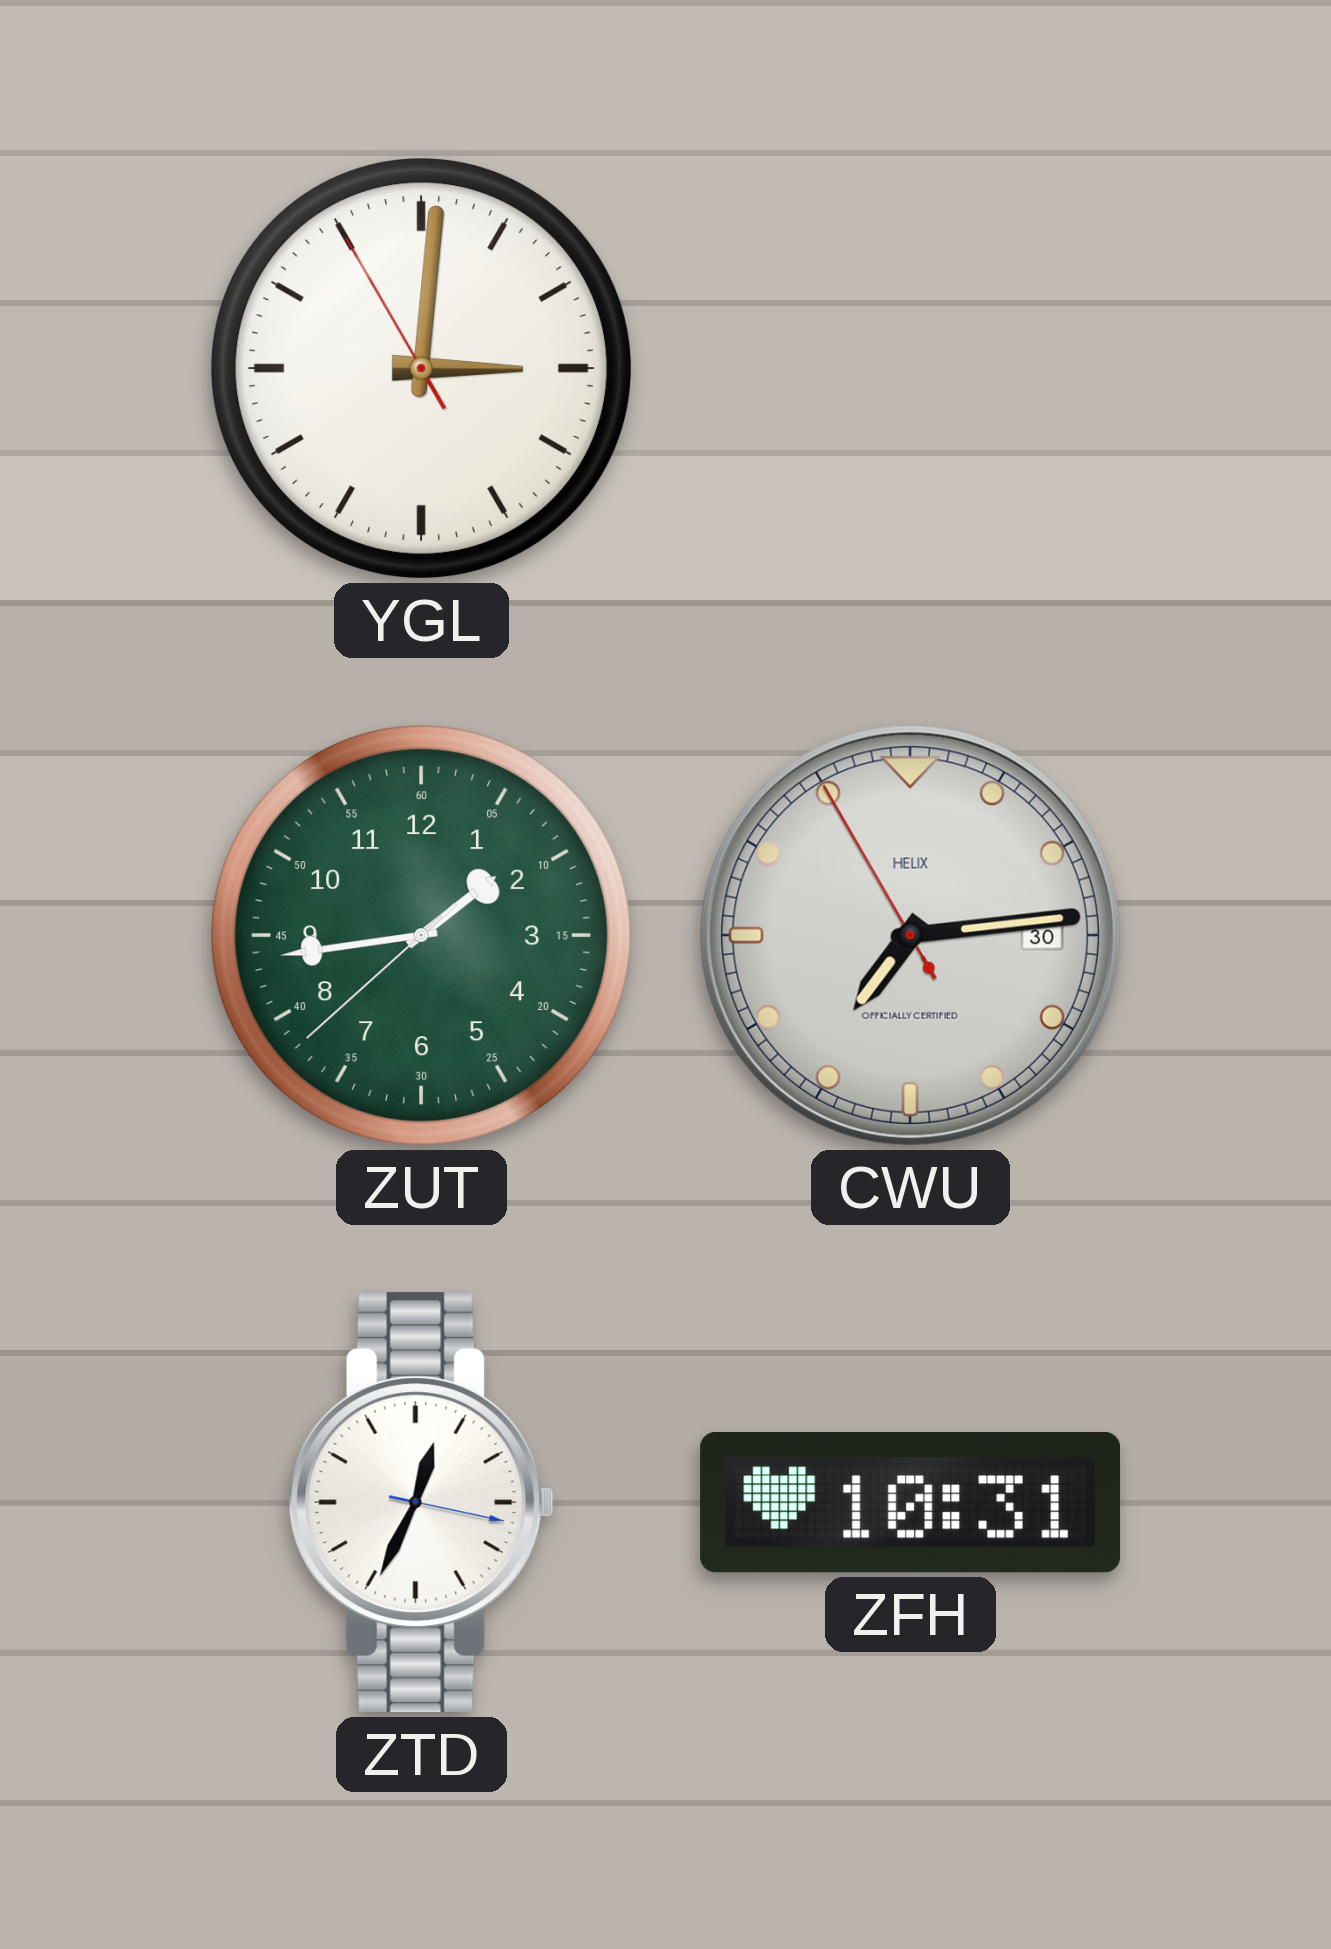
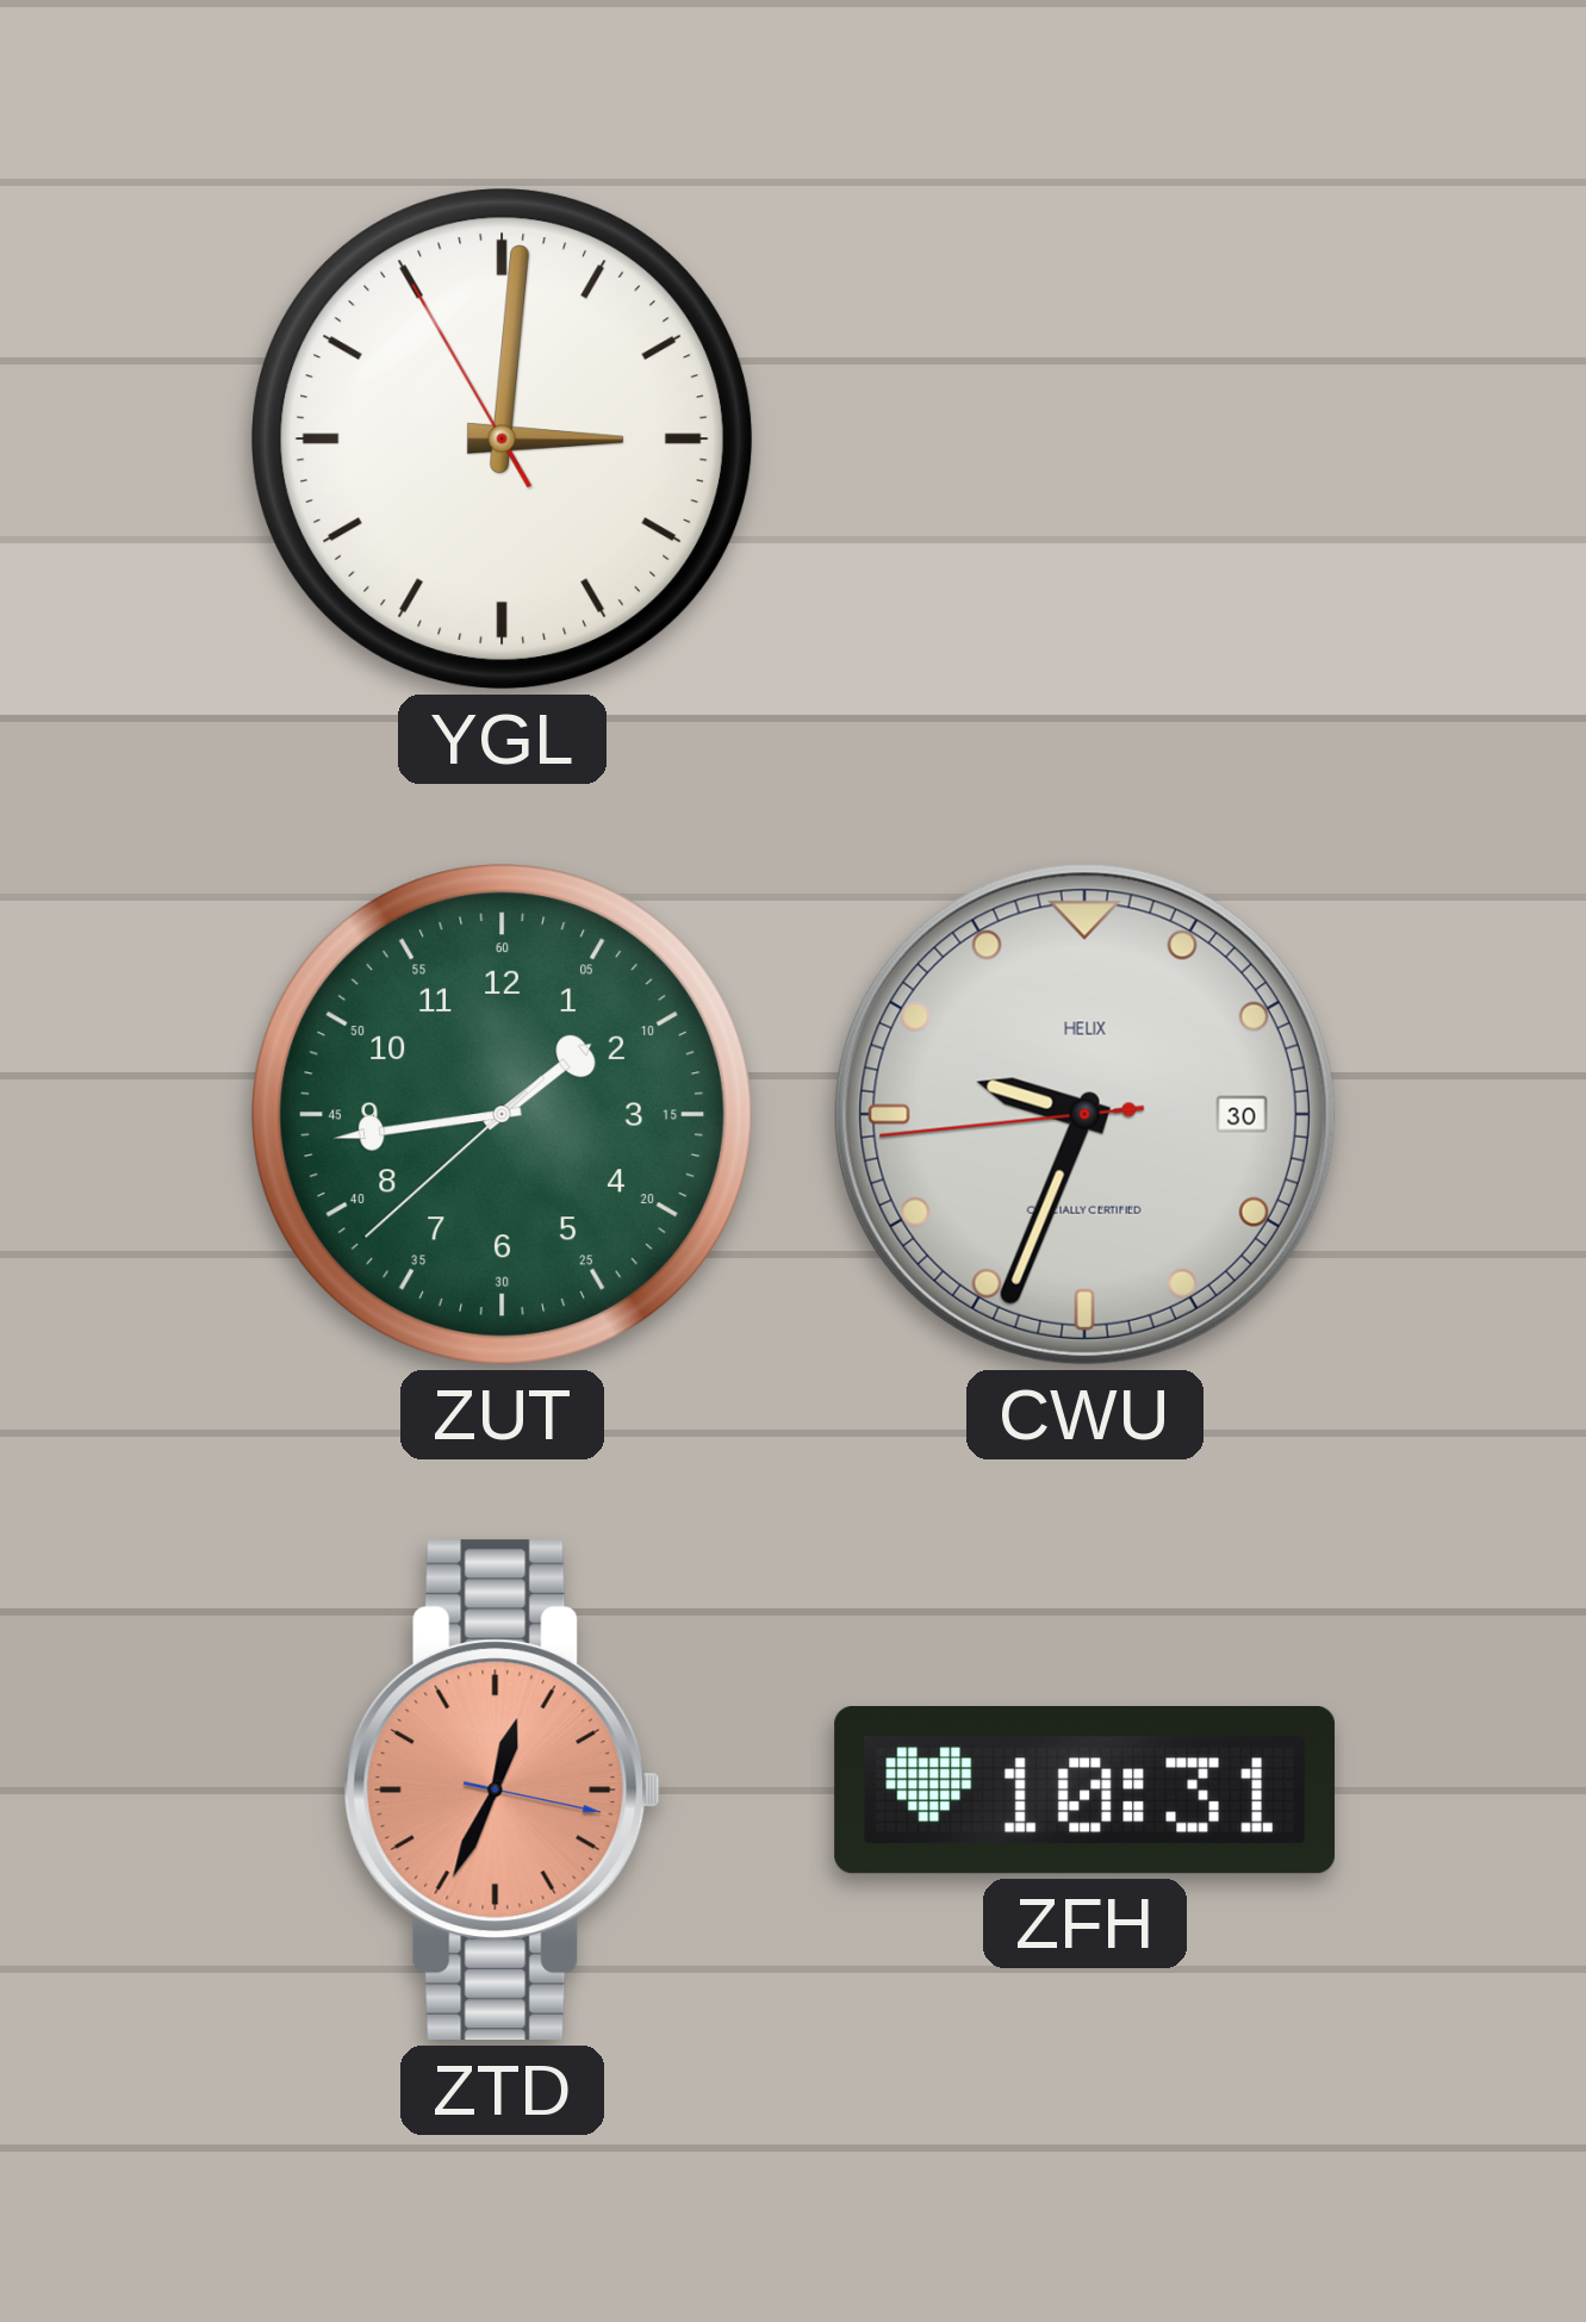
CWU: 7:13 -> 9:33 (1084, 1114)
ZTD dial: white -> salmon (502, 1791)
